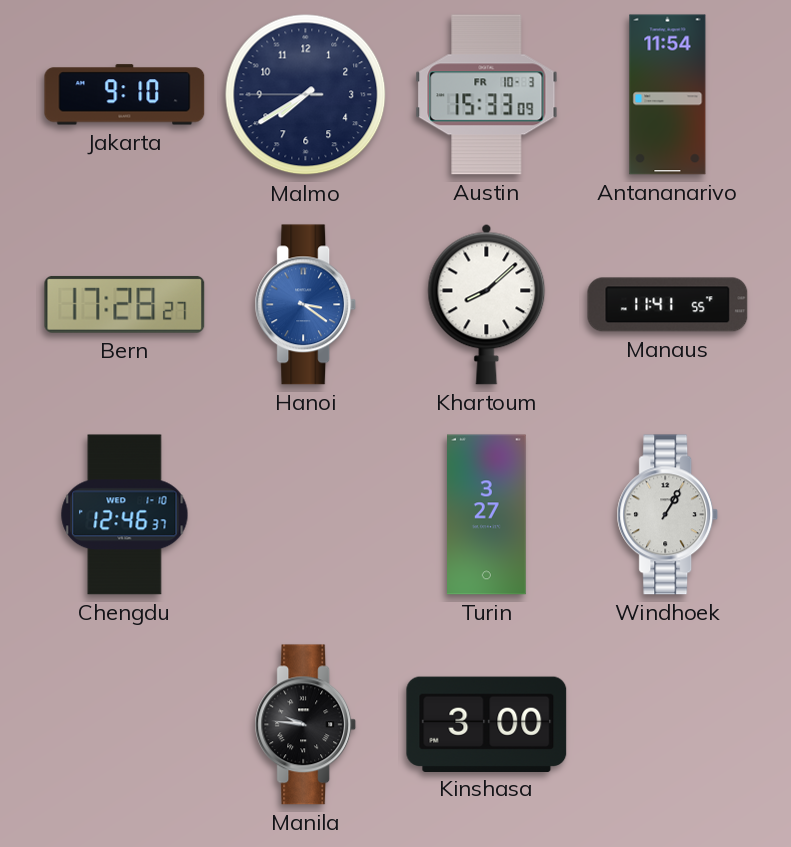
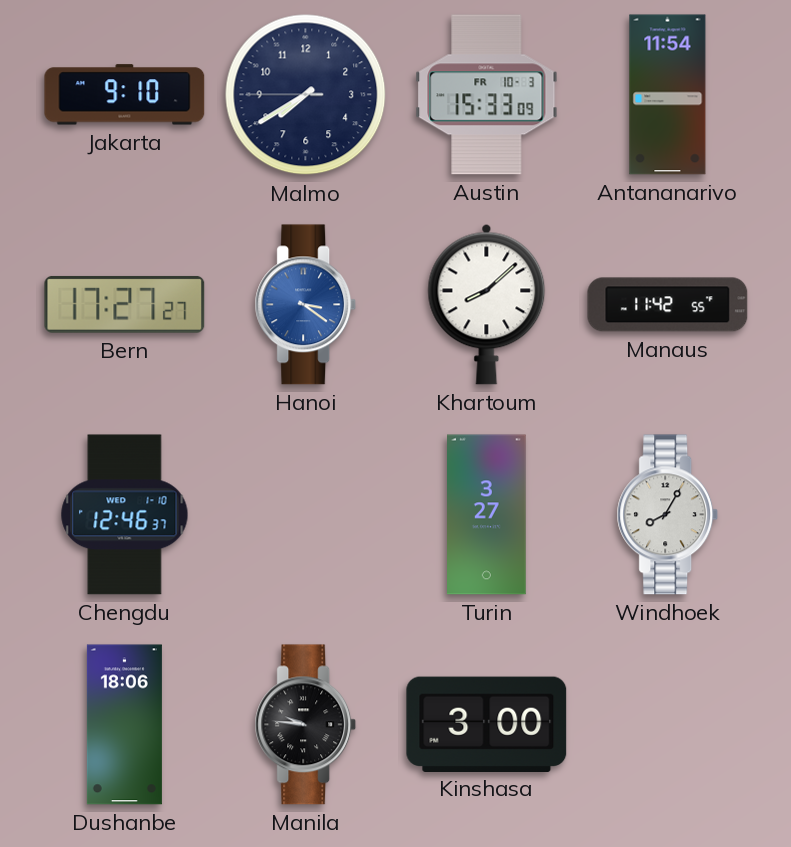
Bern: 17:28 -> 17:27 (125, 304)
Manaus: 11:41 -> 11:42 (668, 305)
Windhoek: 1:05 -> 8:05 (668, 515)
Dushanbe: none -> 18:06 (124, 725)
